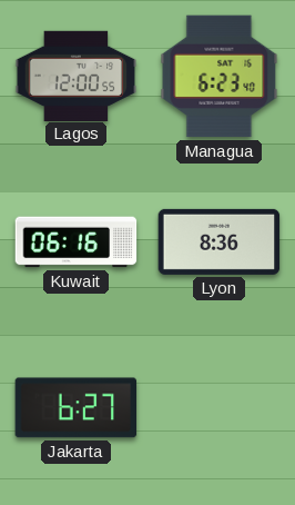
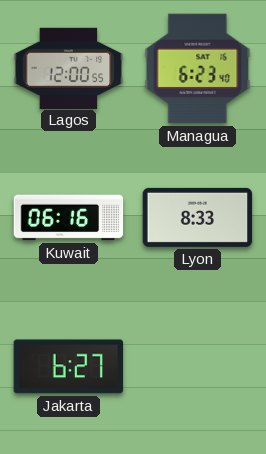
Lyon: 8:36 -> 8:33 (198, 217)
